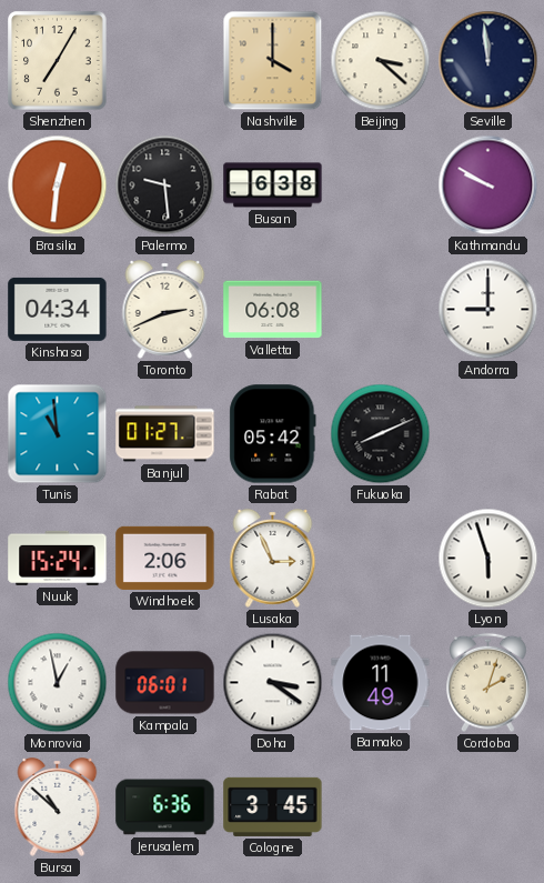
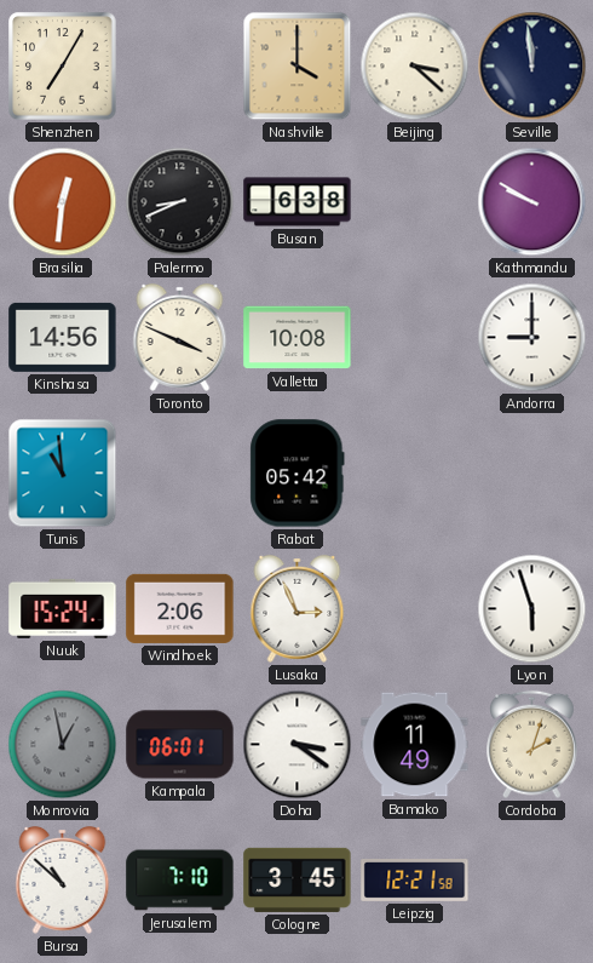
Palermo: 9:29 -> 8:41 (180, 202)
Kinshasa: 04:34 -> 14:56 (63, 337)
Toronto: 2:41 -> 3:49 (180, 337)
Valletta: 06:08 -> 10:08 (298, 338)
Banjul: 01:27 -> none (165, 434)
Fukuoka: 8:11 -> none (381, 434)
Monrovia dial: white -> grey (63, 745)
Jerusalem: 6:36 -> 7:10 (180, 881)
Leipzig: none -> 12:21 (415, 881)
